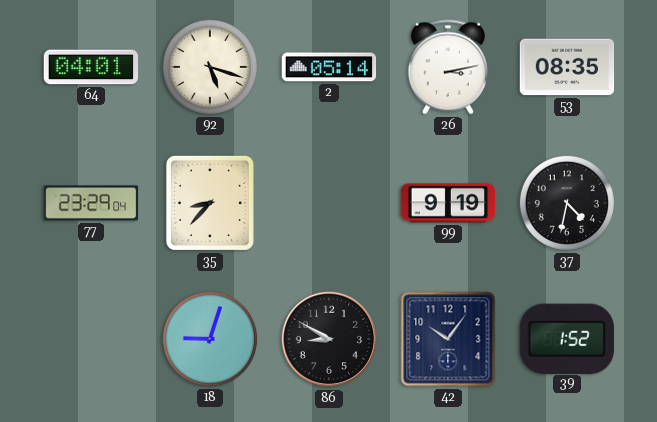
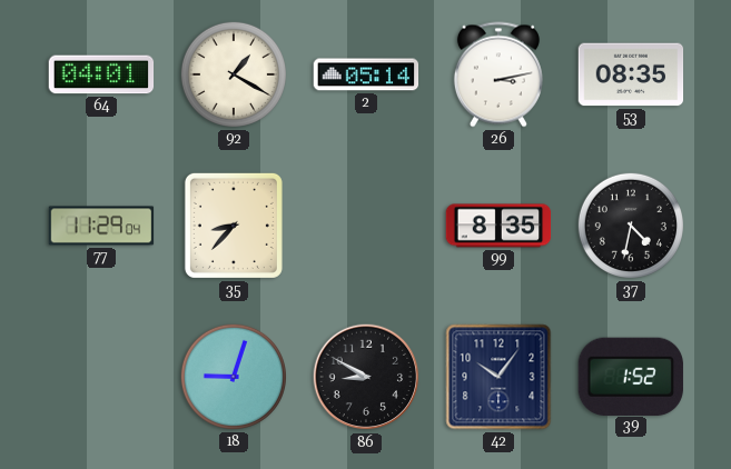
92: 5:18 -> 1:20 (234, 74)
77: 23:29 -> 11:29 (101, 226)
99: 9:19 -> 8:35 (498, 226)
